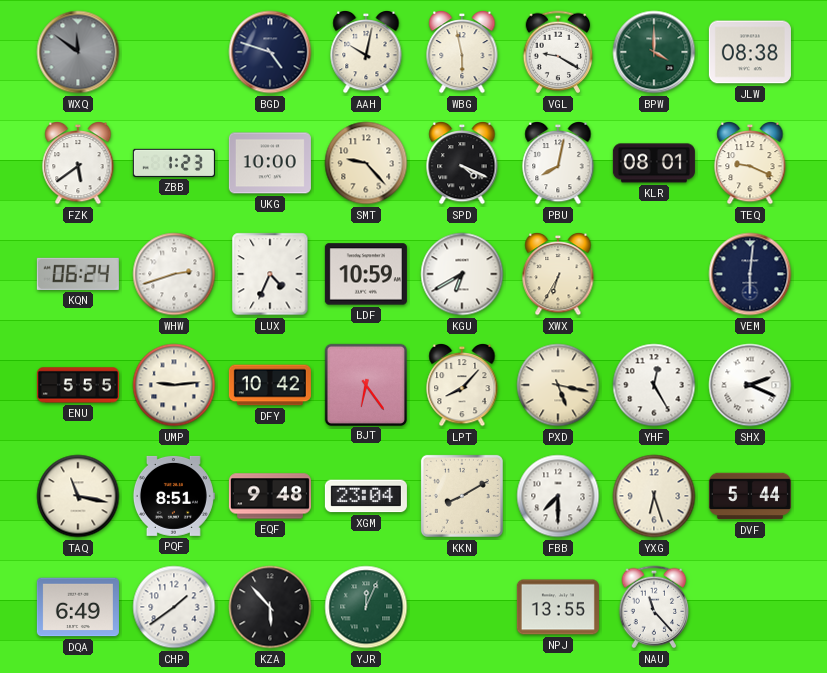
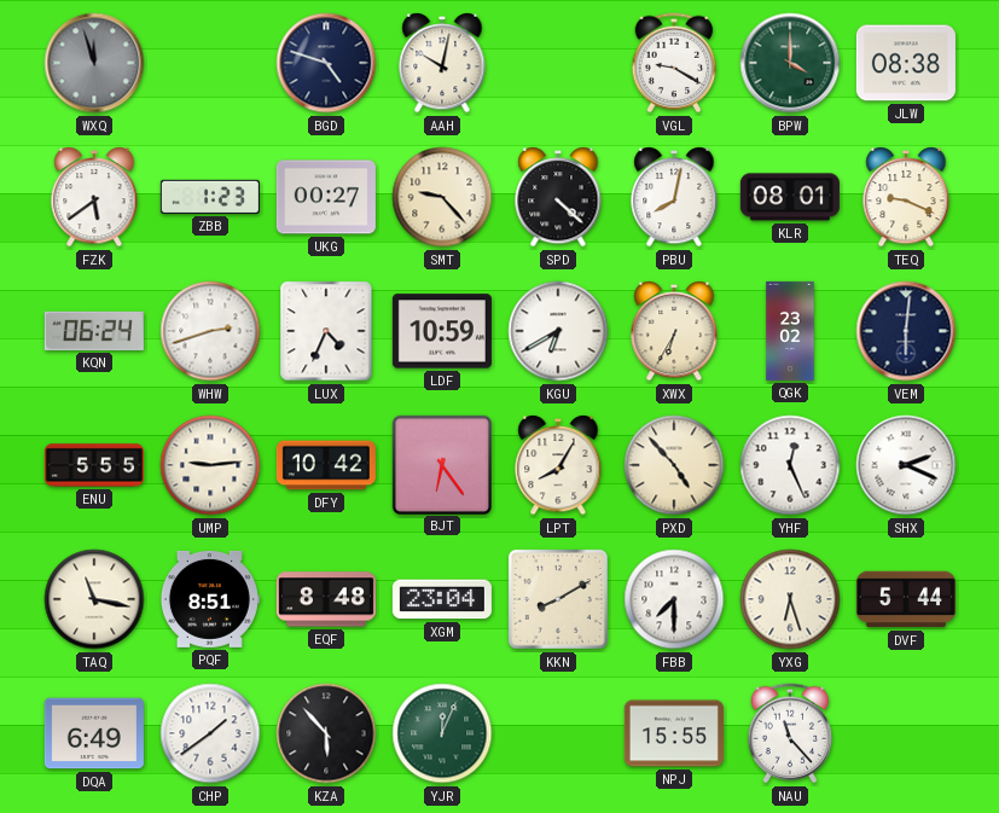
WXQ: 11:51 -> 11:57 (94, 63)
WBG: 5:58 -> none (462, 52)
UKG: 10:00 -> 00:27 (326, 197)
SPD: 4:19 -> 4:22 (558, 197)
QGK: none -> 23:02 (790, 331)
LPT: 8:07 -> 8:05 (558, 465)
PXD: 5:17 -> 4:53 (674, 465)
YHF: 12:25 -> 12:26 (790, 465)
EQF: 9:48 -> 8:48 (326, 599)
NPJ: 13:55 -> 15:55 (674, 733)
